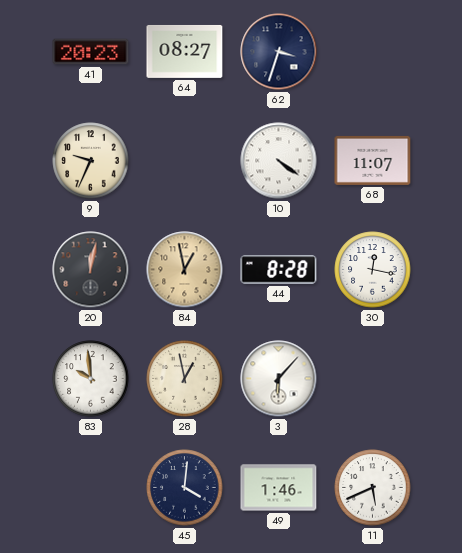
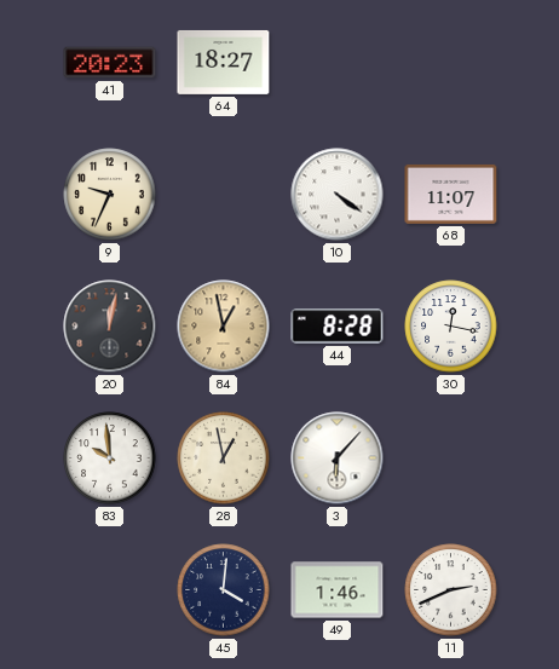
64: 08:27 -> 18:27 (224, 62)
62: 3:33 -> none (279, 52)
11: 5:41 -> 2:41 (451, 590)
